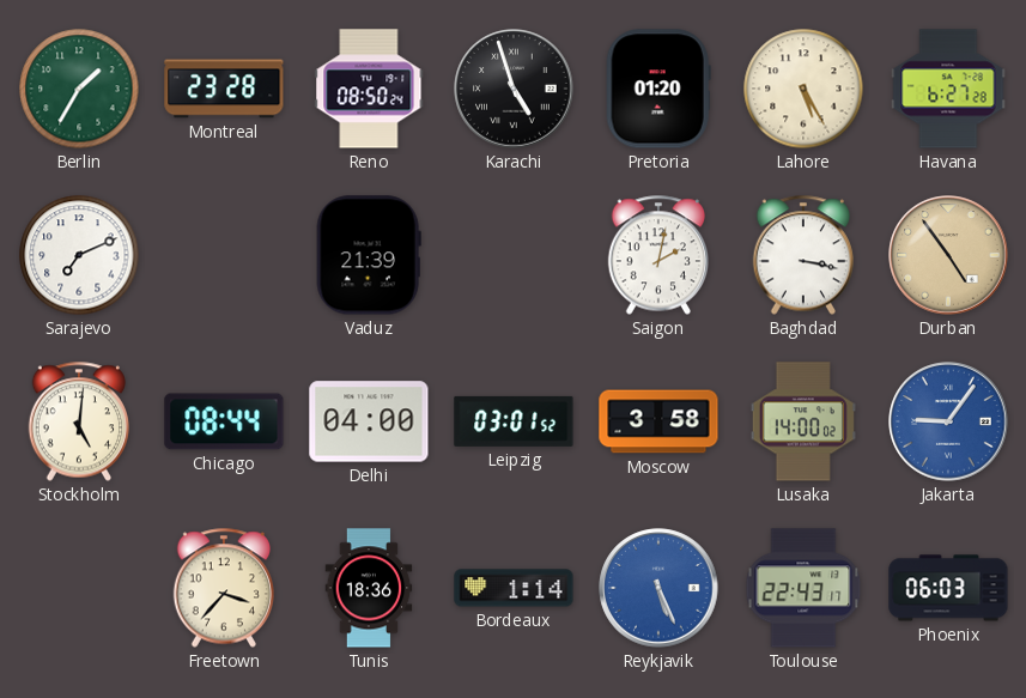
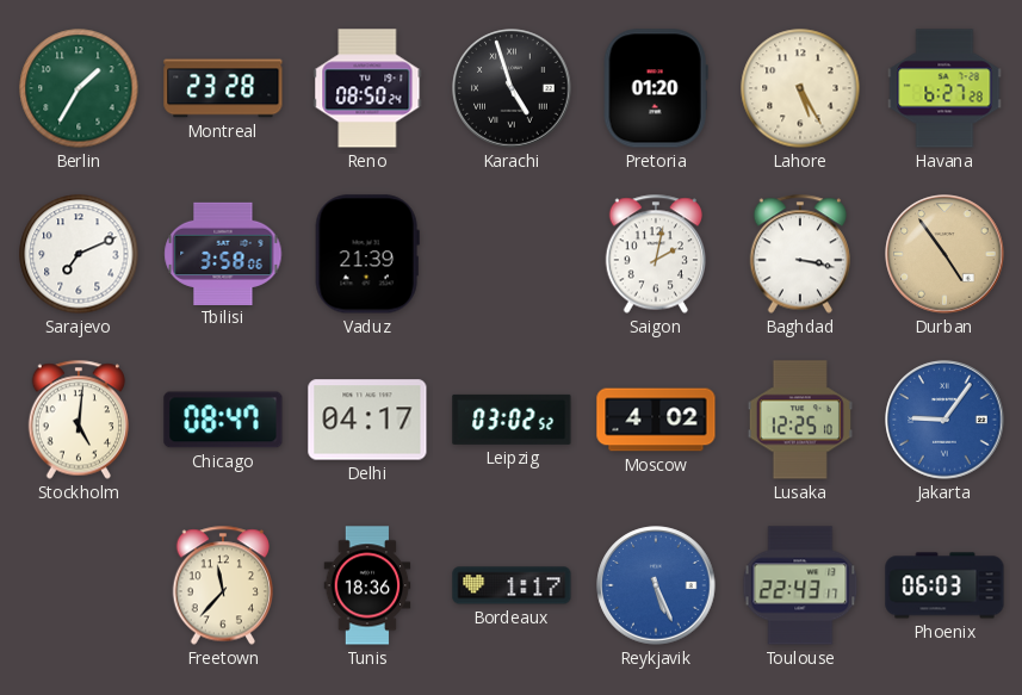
Tbilisi: none -> 3:58 (223, 253)
Chicago: 08:44 -> 08:47 (223, 420)
Delhi: 04:00 -> 04:17 (367, 420)
Leipzig: 03:01 -> 03:02 (512, 420)
Moscow: 3:58 -> 4:02 (656, 420)
Lusaka: 14:00 -> 12:25 (800, 420)
Freetown: 3:37 -> 11:37 (222, 585)
Bordeaux: 1:14 -> 1:17 (512, 585)
